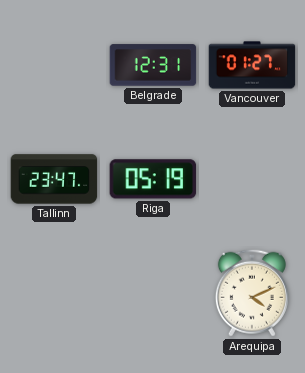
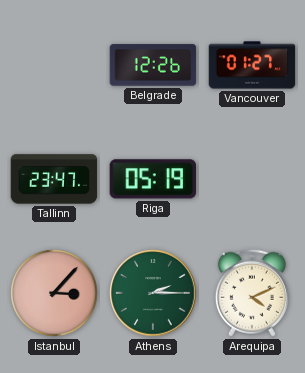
Belgrade: 12:31 -> 12:26 (153, 65)
Istanbul: none -> 3:07 (54, 293)
Athens: none -> 2:15 (153, 293)
